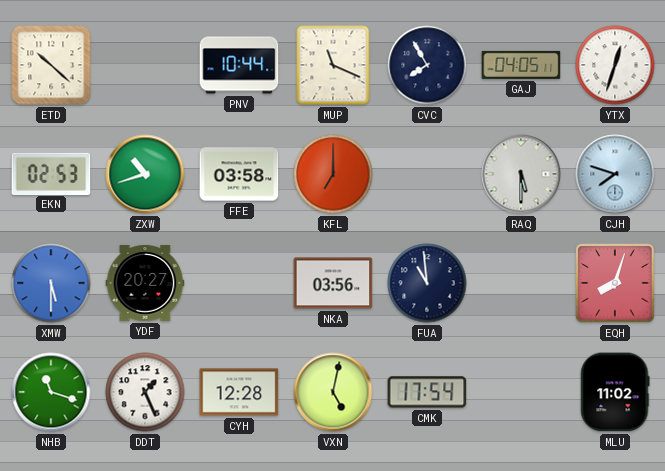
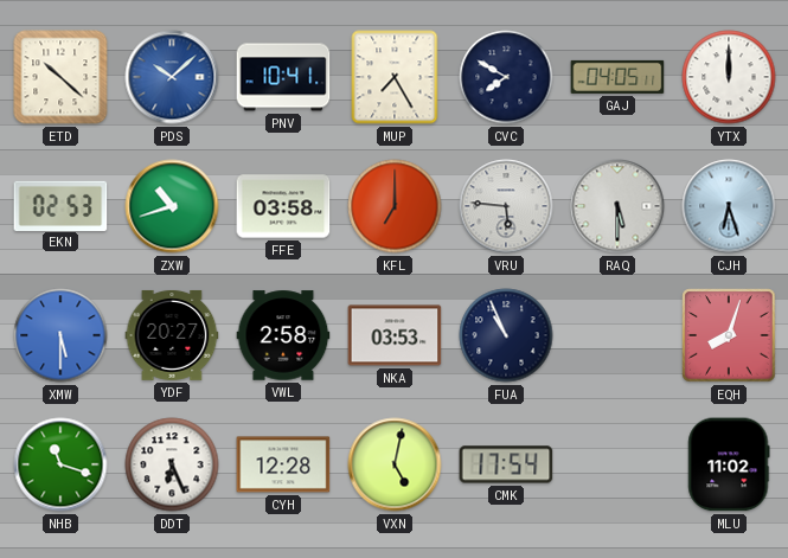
PDS: none -> 10:08 (172, 77)
PNV: 10:44 -> 10:41 (283, 77)
MUP: 11:19 -> 7:25 (395, 77)
CVC: 7:55 -> 7:50 (506, 77)
YTX: 12:33 -> 12:00 (729, 77)
VRU: none -> 5:46 (506, 206)
CJH: 7:48 -> 6:27 (729, 206)
VWL: none -> 2:58 (283, 335)
NKA: 03:56 -> 03:53 (395, 335)
FUA: 10:59 -> 10:56 (506, 335)
DDT: 1:26 -> 6:26 (172, 464)
